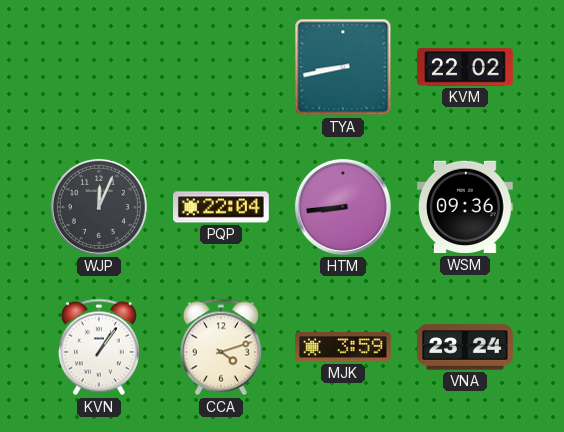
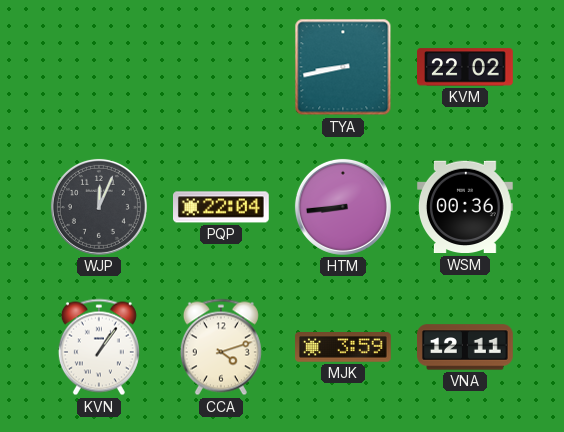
WSM: 09:36 -> 00:36 (466, 207)
VNA: 23:24 -> 12:11 (466, 347)
